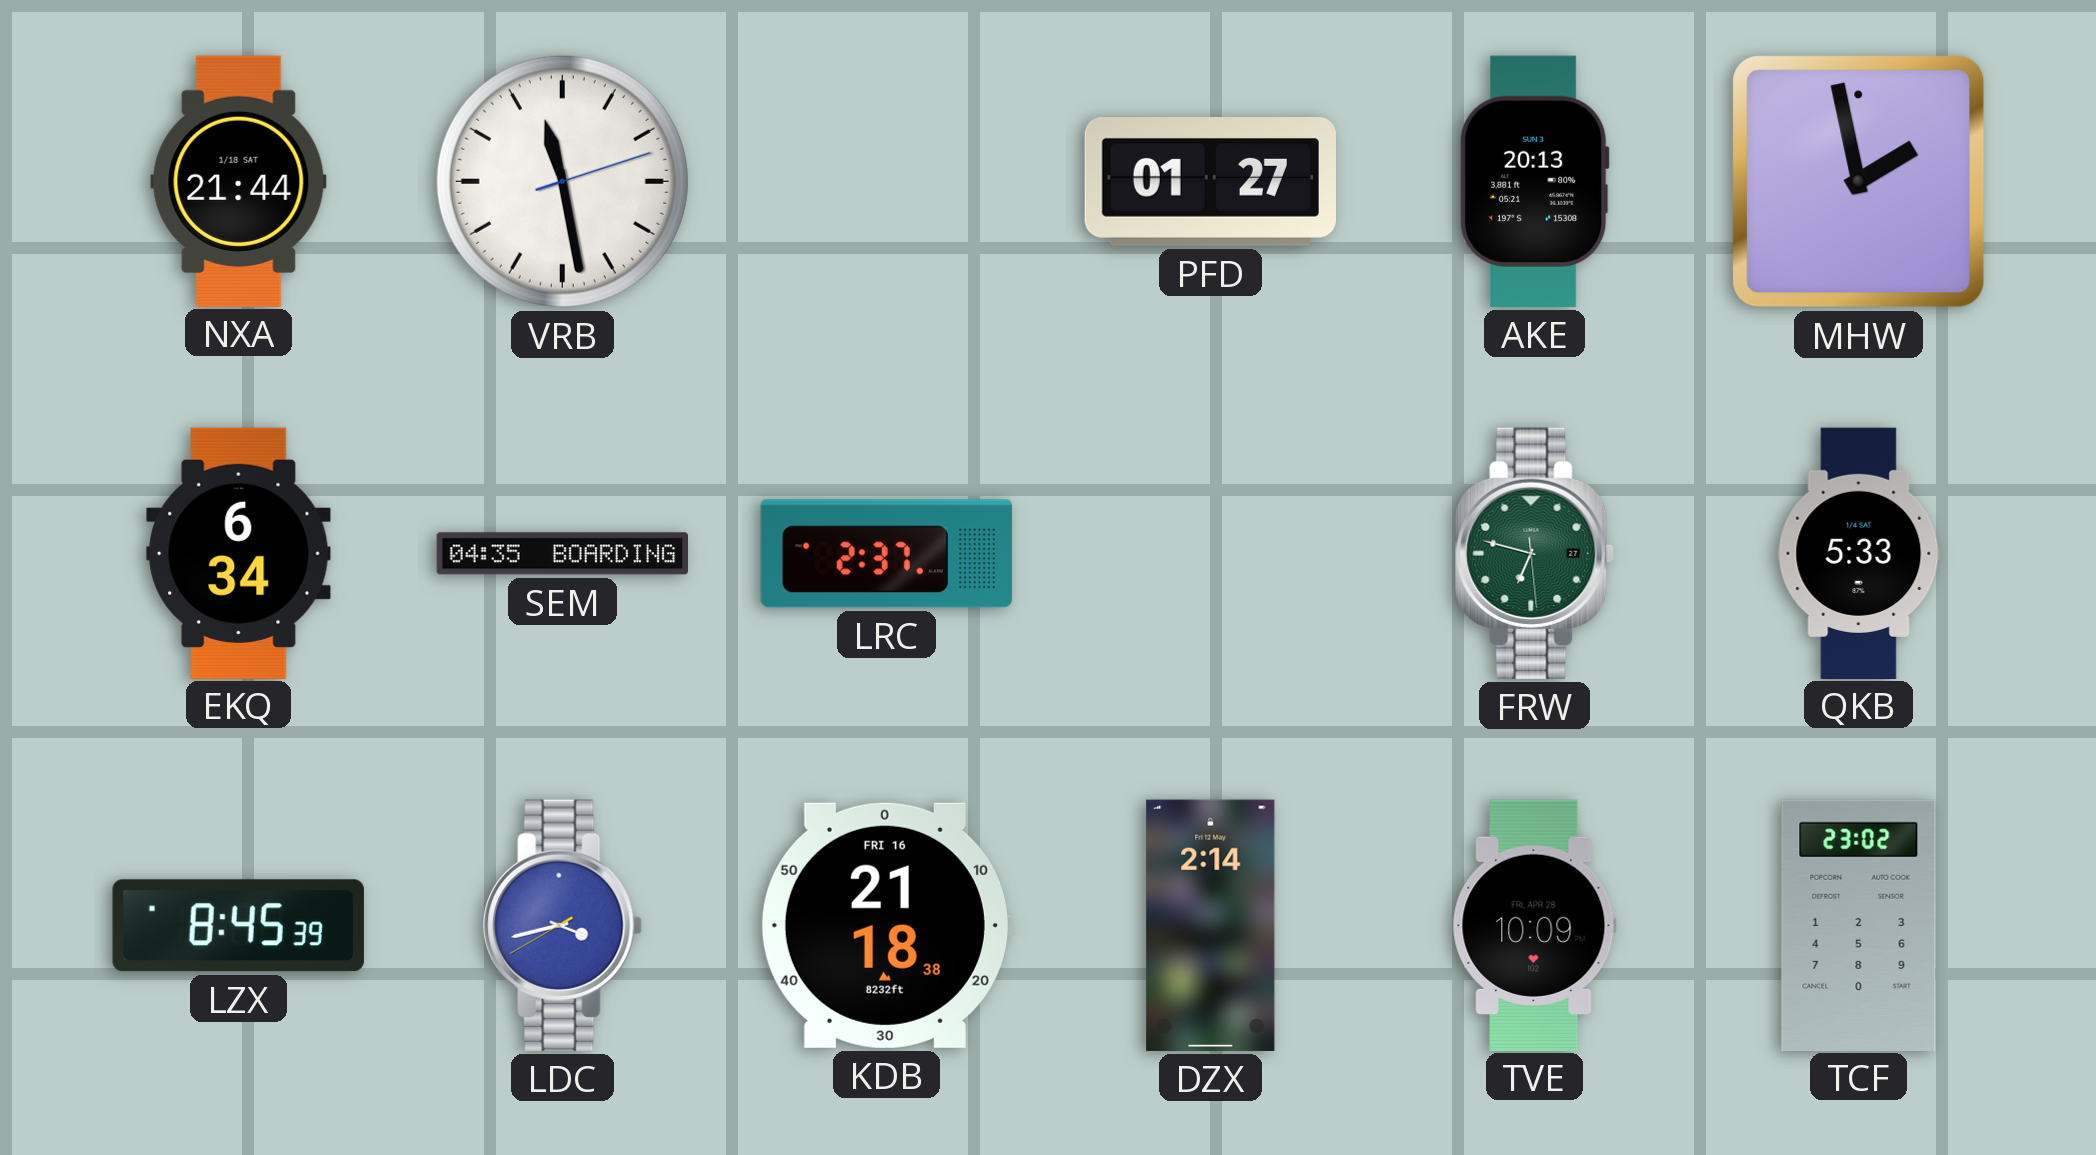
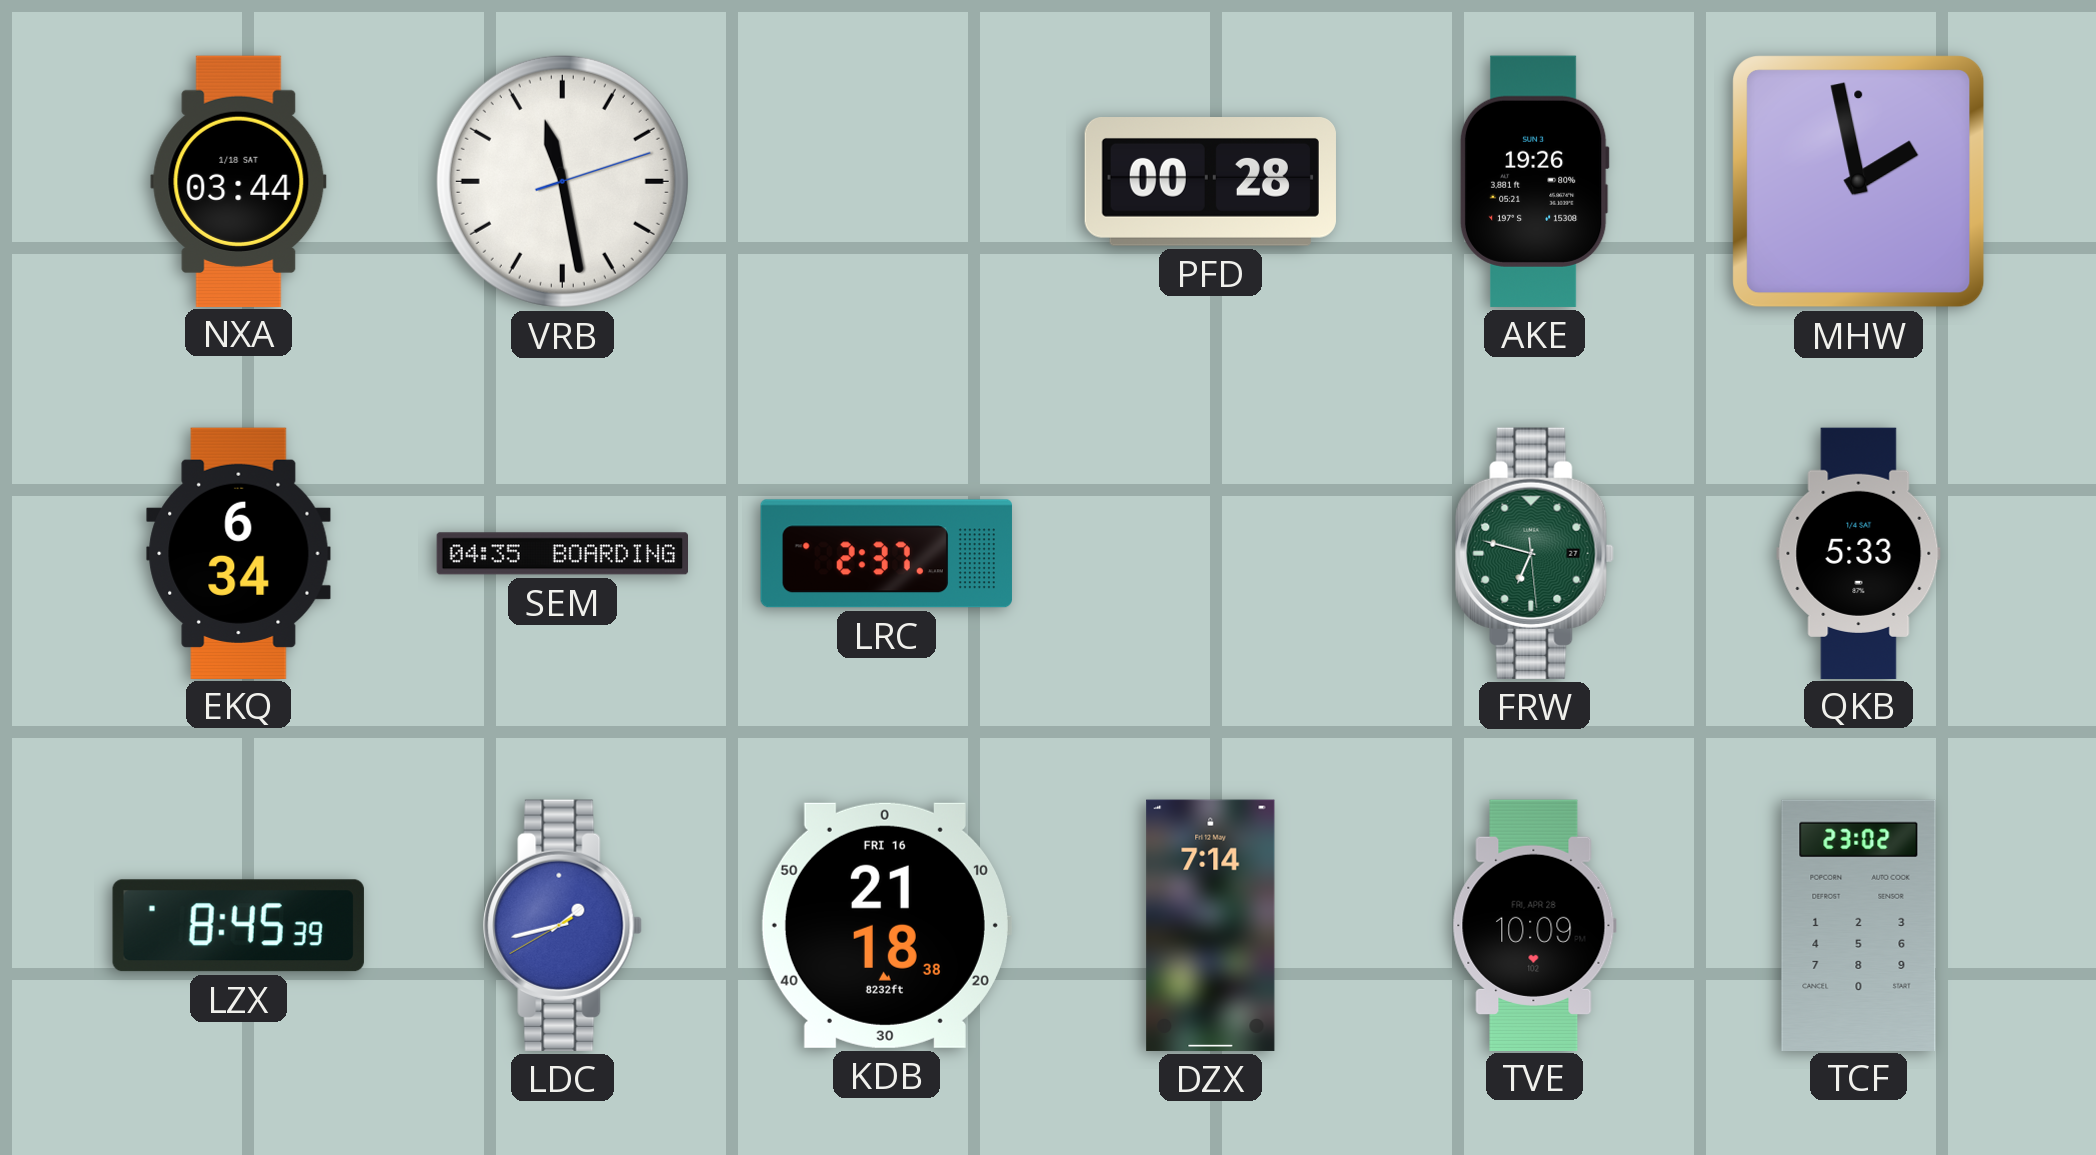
NXA: 21:44 -> 03:44 (239, 181)
PFD: 01:27 -> 00:28 (1210, 182)
AKE: 20:13 -> 19:26 (1534, 181)
LDC: 3:42 -> 1:42 (563, 925)
DZX: 2:14 -> 7:14 (1211, 925)
